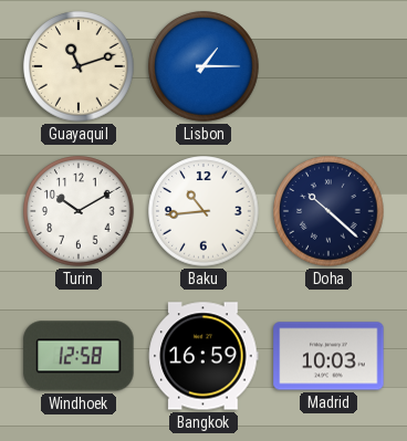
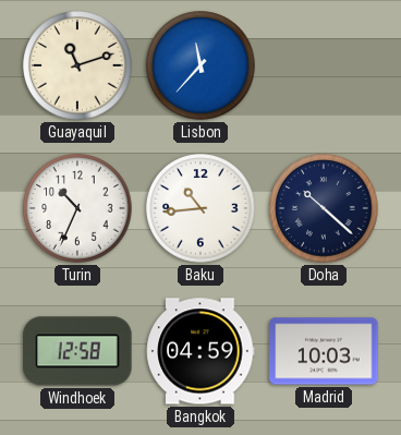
Lisbon: 1:15 -> 11:37 (200, 65)
Turin: 10:10 -> 10:34 (77, 208)
Bangkok: 16:59 -> 04:59 (200, 351)
